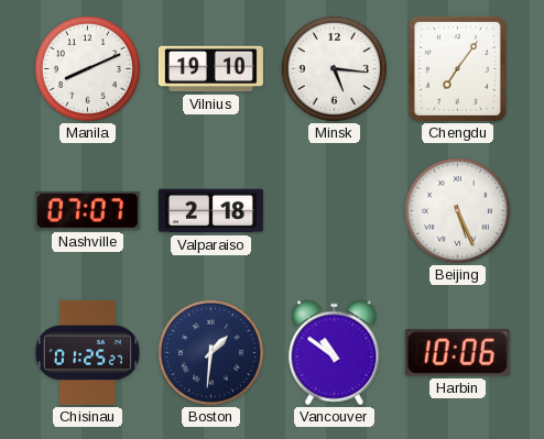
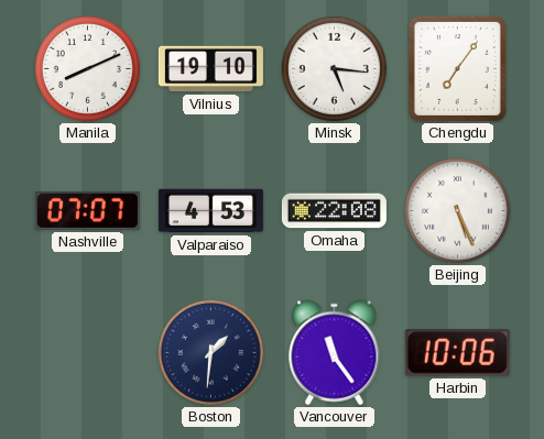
Valparaiso: 2:18 -> 4:53 (210, 211)
Omaha: none -> 22:08 (334, 211)
Chisinau: 01:25 -> none (87, 352)
Vancouver: 10:51 -> 11:24 (335, 353)
